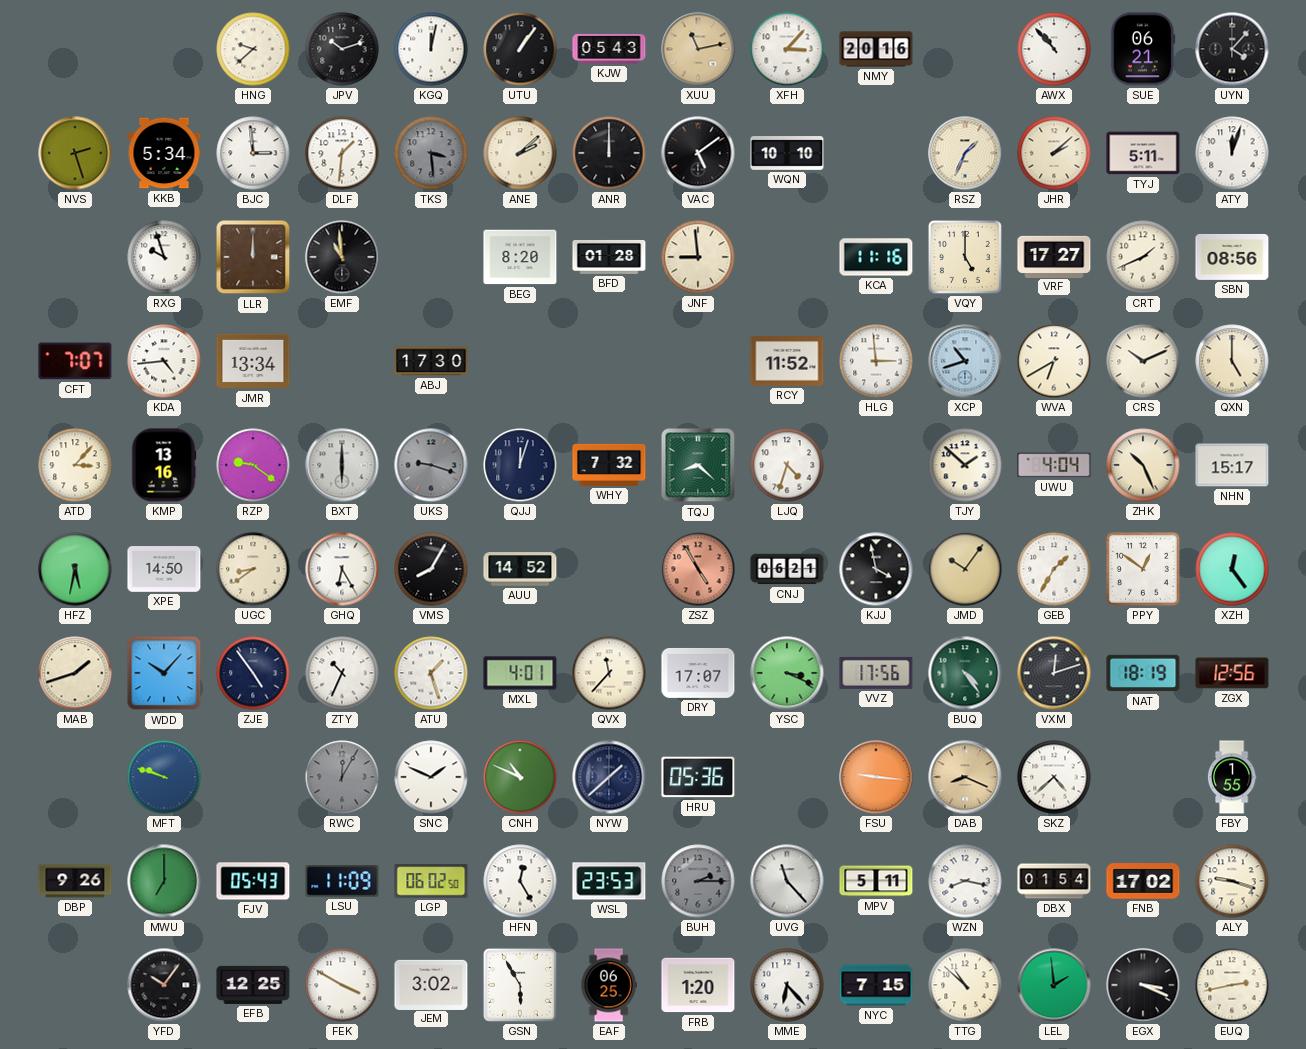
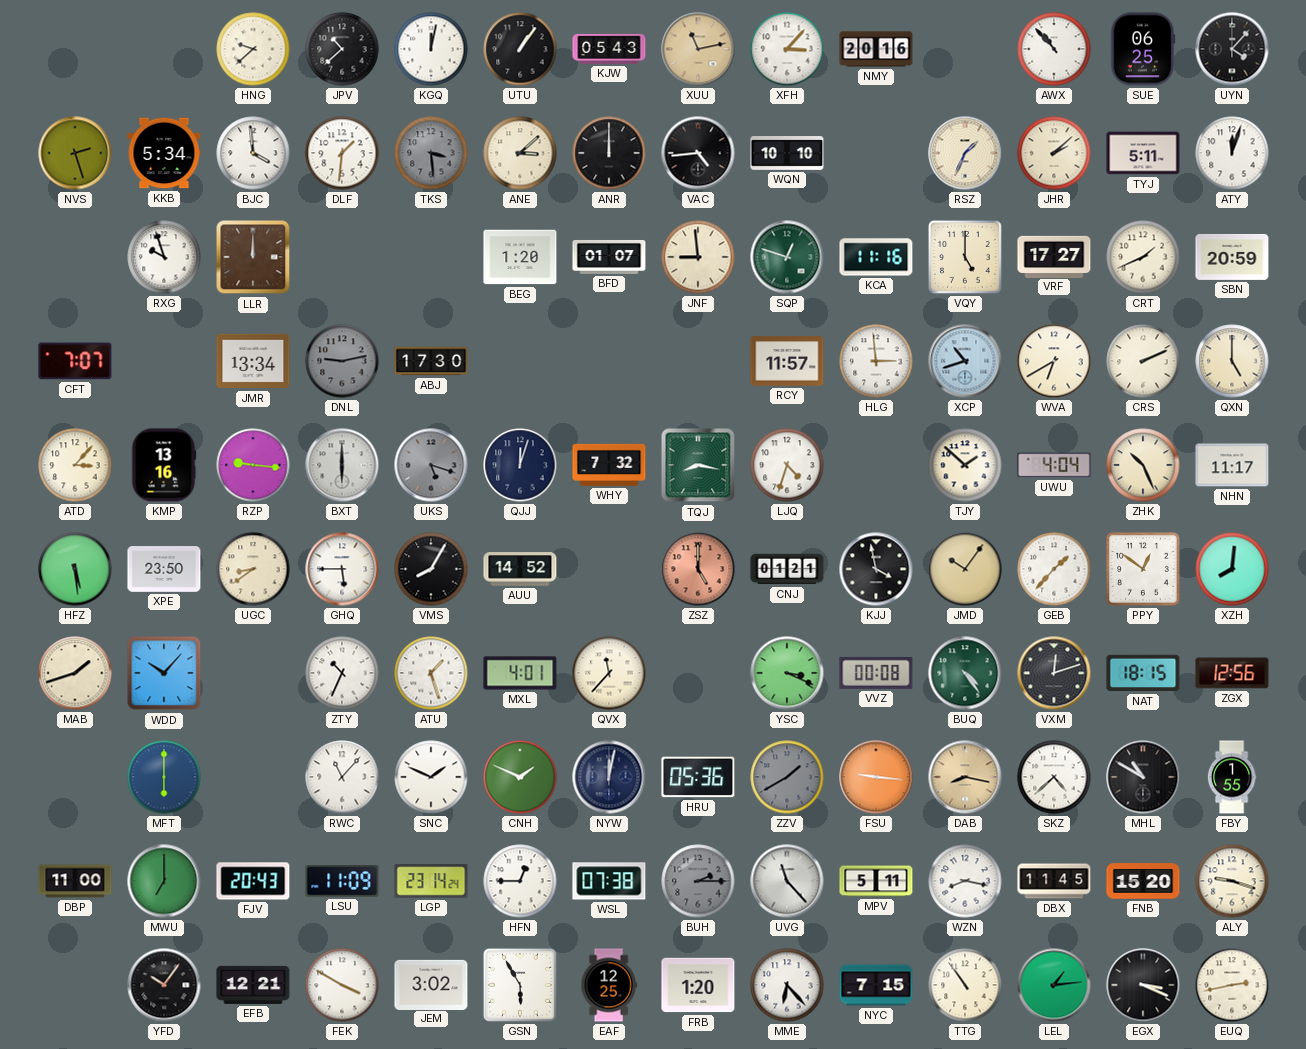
JPV: 10:12 -> 10:38 (342, 49)
SUE: 06:21 -> 06:25 (1143, 49)
BJC: 2:59 -> 3:59 (253, 153)
ANE: 2:08 -> 3:08 (520, 153)
VAC: 5:09 -> 4:44 (698, 153)
EMF: 10:59 -> none (342, 257)
BEG: 8:20 -> 1:20 (520, 257)
BFD: 01:28 -> 01:07 (609, 257)
SQP: none -> 12:48 (787, 257)
SBN: 08:56 -> 20:59 (1232, 257)
KDA: 4:44 -> none (164, 361)
DNL: none -> 9:13 (342, 361)
RCY: 11:52 -> 11:57 (787, 361)
CRS: 10:11 -> 2:11 (1143, 361)
RZP: 9:21 -> 9:16 (253, 465)
UKS: 9:18 -> 5:18 (431, 465)
TQJ: 8:22 -> 8:17 (698, 465)
NHN: 15:17 -> 11:17 (1232, 465)
HFZ: 5:32 -> 5:29 (75, 569)
XPE: 14:50 -> 23:50 (164, 569)
GHQ: 6:25 -> 5:45 (342, 569)
ZSZ: 4:55 -> 5:00 (698, 569)
CNJ: 06:21 -> 01:21 (787, 569)
GEB: 1:35 -> 1:37 (1054, 569)
XZH: 12:24 -> 8:01 (1232, 569)
ZJE: 4:54 -> none (253, 673)
DRY: 17:07 -> none (698, 673)
VVZ: 17:56 -> 00:08 (876, 673)
NAT: 18:19 -> 18:15 (1143, 673)
MFT: 9:48 -> 6:00 (164, 777)
RWC: 12:05 -> 11:07 (342, 777)
RWC dial: grey -> white (342, 777)
CNH: 10:49 -> 1:49 (520, 777)
NYW: 1:38 -> 12:02 (609, 777)
ZZV: none -> 1:40 (787, 777)
DAB: 8:19 -> 8:17 (965, 777)
MHL: none -> 10:50 (1143, 777)
DBP: 9:26 -> 11:00 (75, 881)
FJV: 05:43 -> 20:43 (253, 881)
LGP: 06:02 -> 23:14 (431, 881)
HFN: 12:25 -> 12:45 (520, 881)
WSL: 23:53 -> 07:38 (609, 881)
DBX: 01:54 -> 11:45 (1054, 881)
FNB: 17:02 -> 15:20 (1143, 881)
EFB: 12:25 -> 12:21 (253, 985)
EAF: 06:25 -> 12:25 (609, 985)
TTG: 10:52 -> 10:54 (965, 985)
LEL: 1:59 -> 1:14 (1054, 985)
